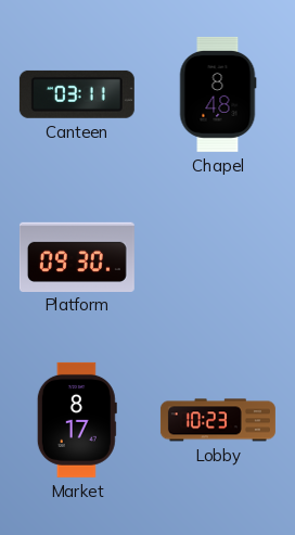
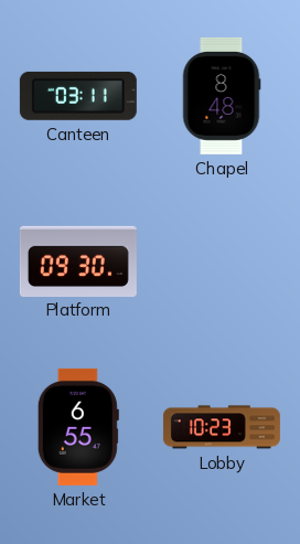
Market: 8:17 -> 6:55 (78, 427)
